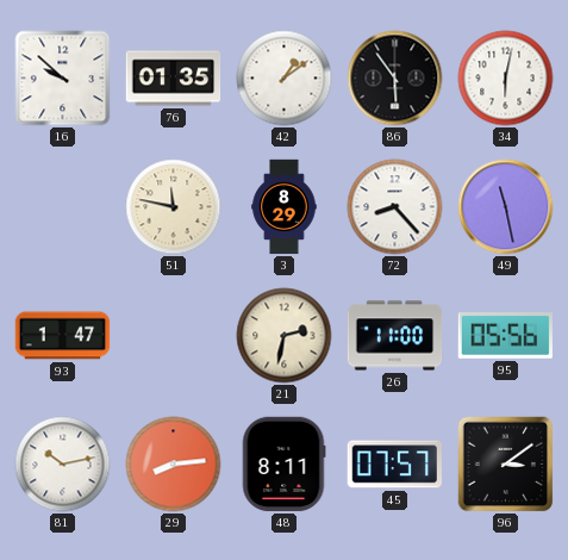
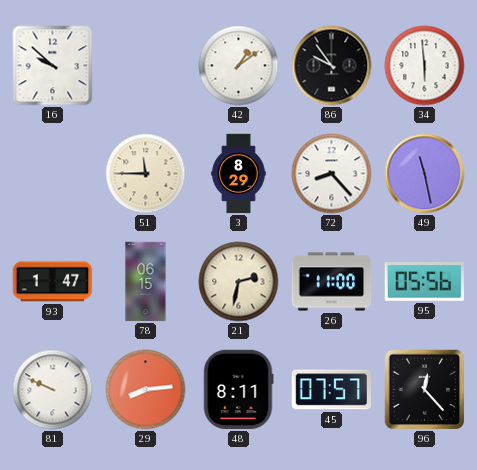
76: 01:35 -> none (174, 79)
86: 5:54 -> 9:54 (332, 66)
34: 6:02 -> 5:59 (425, 66)
51: 11:47 -> 11:45 (146, 174)
78: none -> 06:15 (146, 282)
81: 10:13 -> 9:49 (53, 390)
96: 3:09 -> 12:23 (425, 390)
